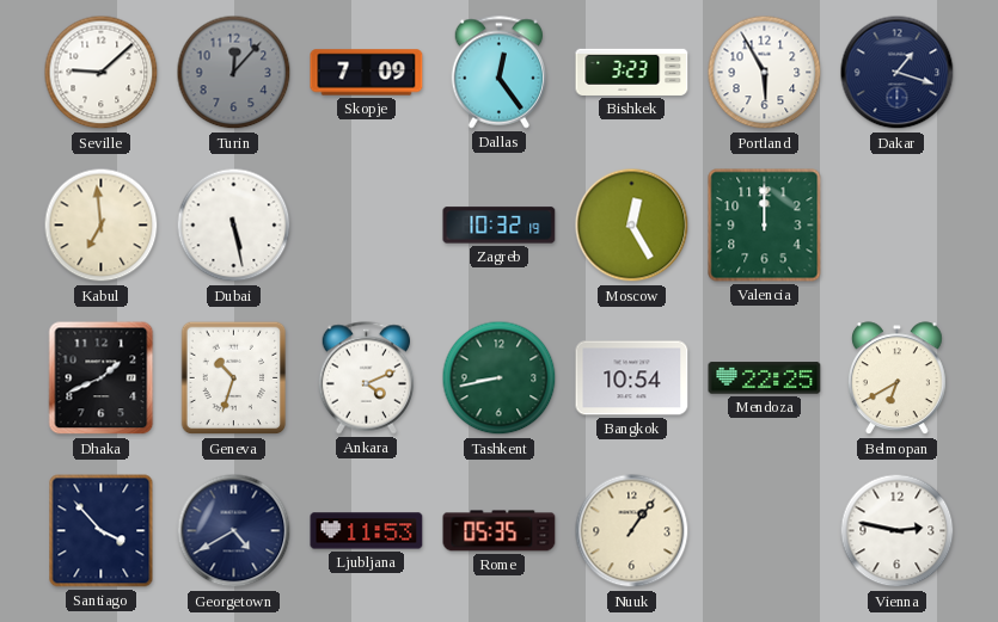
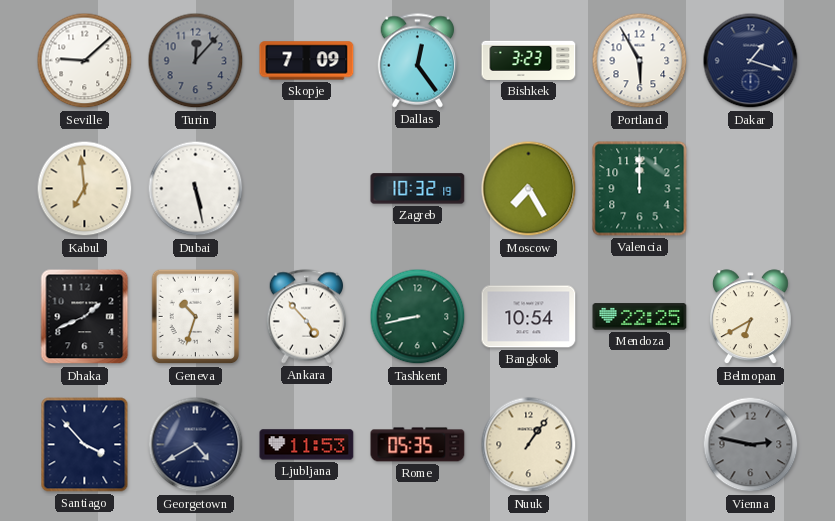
Moscow: 12:25 -> 7:25 (529, 189)
Ankara: 4:11 -> 4:53 (307, 317)
Vienna dial: white -> grey (751, 445)
